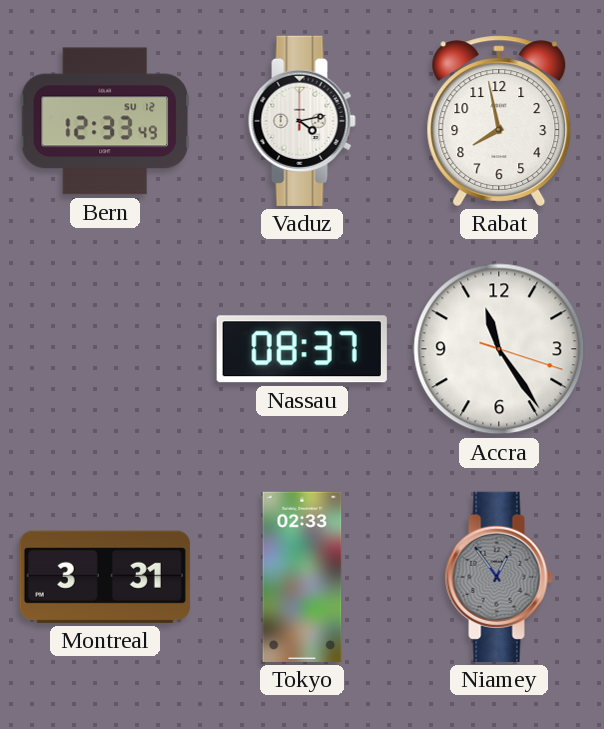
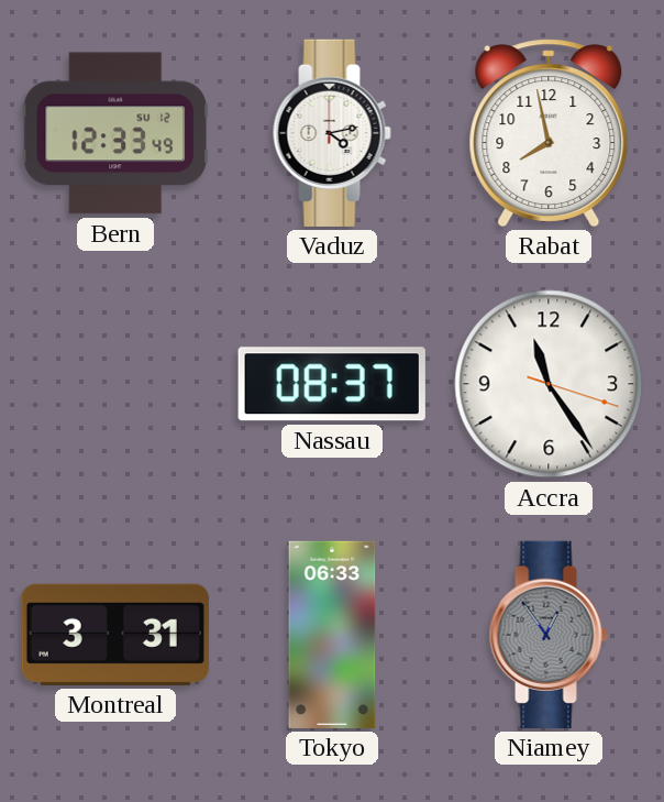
Tokyo: 02:33 -> 06:33 (332, 635)
